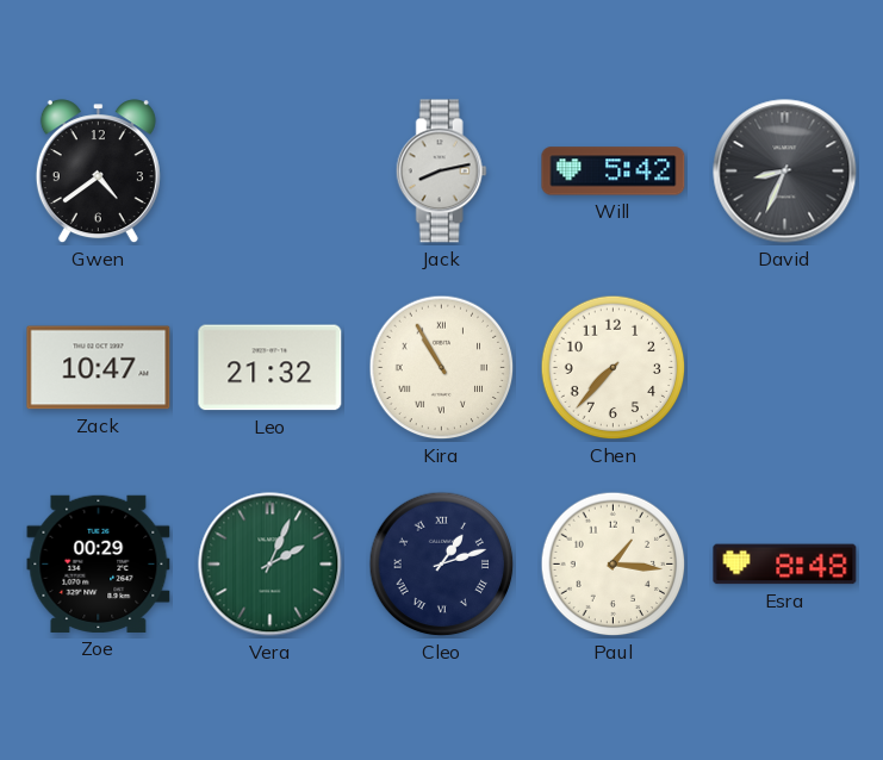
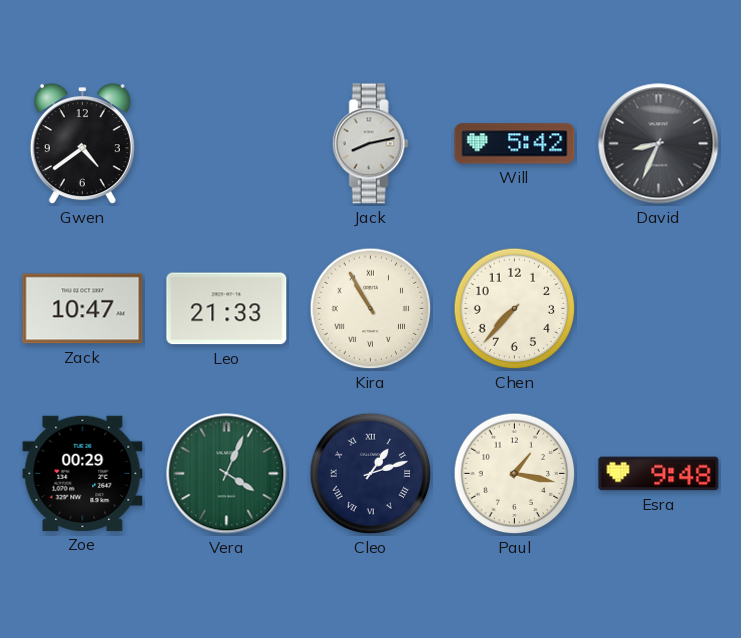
Leo: 21:32 -> 21:33 (227, 309)
Vera: 2:04 -> 4:04 (227, 474)
Paul: 1:16 -> 1:17 (515, 474)
Esra: 8:48 -> 9:48 (659, 474)
